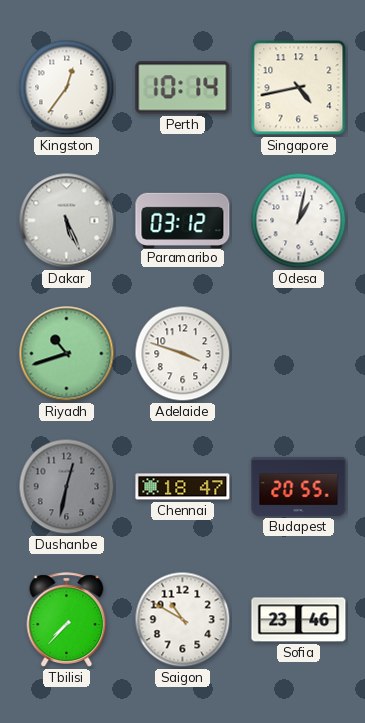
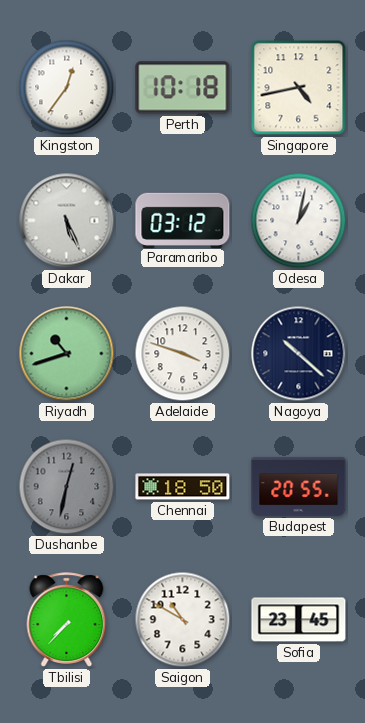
Perth: 10:14 -> 10:18 (183, 88)
Nagoya: none -> 10:22 (299, 354)
Chennai: 18:47 -> 18:50 (183, 487)
Sofia: 23:46 -> 23:45 (299, 620)
